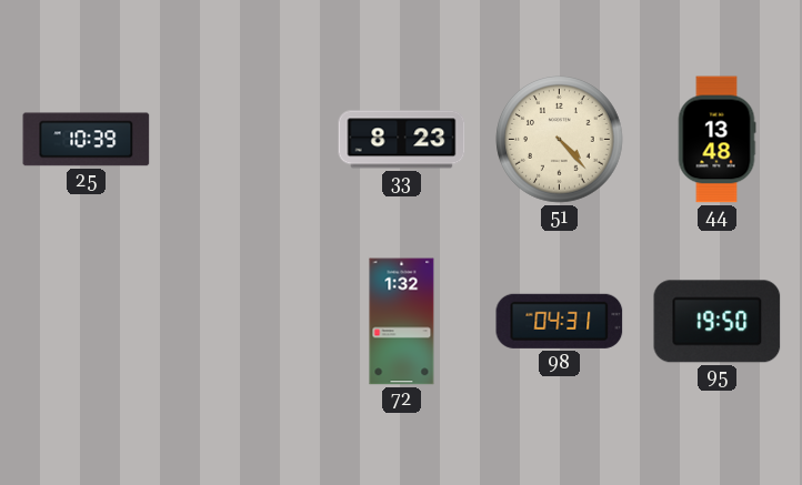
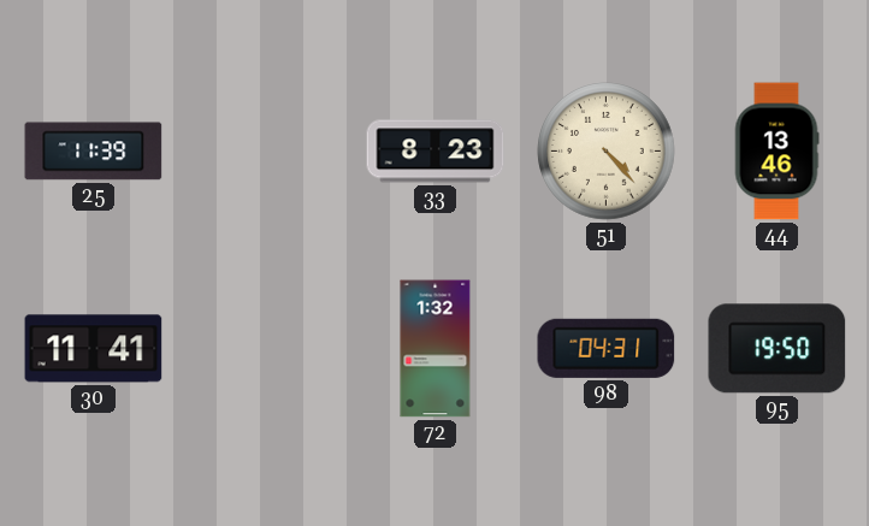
25: 10:39 -> 11:39 (94, 152)
44: 13:48 -> 13:46 (776, 152)
30: none -> 11:41 (94, 349)
